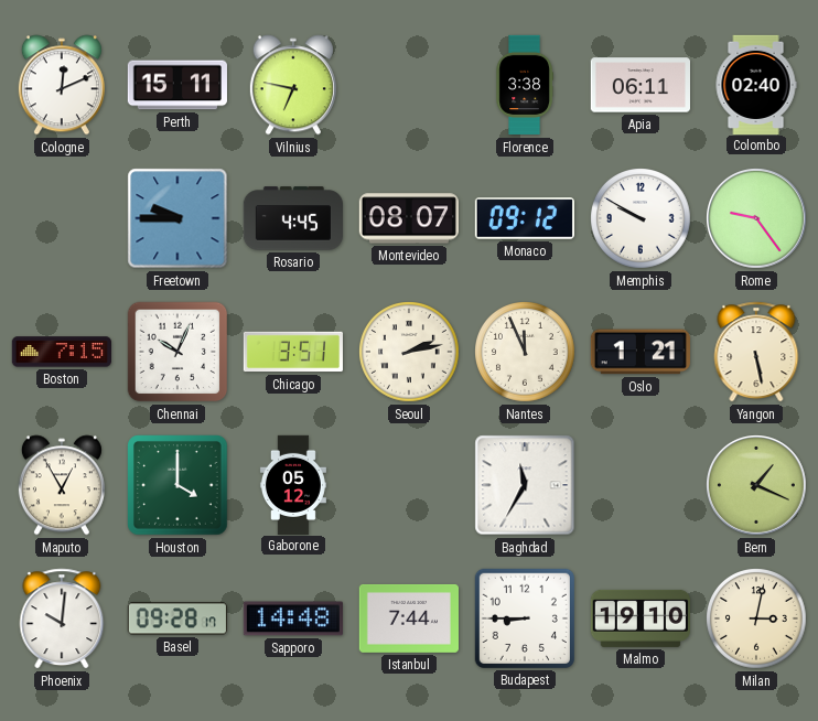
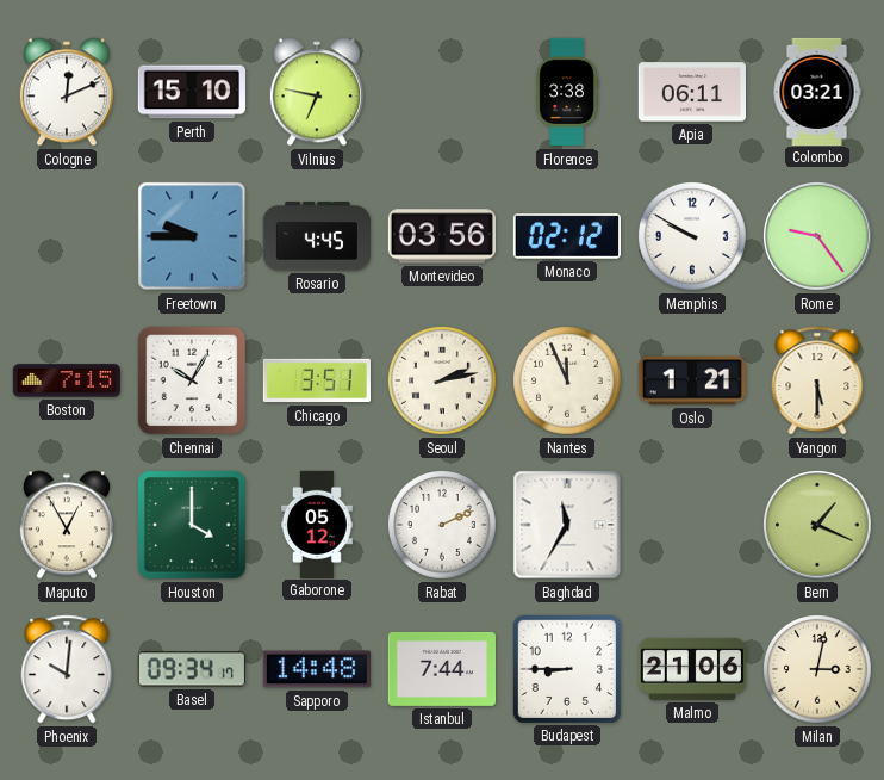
Perth: 15:11 -> 15:10 (192, 92)
Colombo: 02:40 -> 03:21 (817, 91)
Montevideo: 08:07 -> 03:56 (441, 236)
Monaco: 09:12 -> 02:12 (567, 236)
Chennai: 10:04 -> 10:05 (192, 380)
Yangon: 5:28 -> 5:30 (817, 380)
Rabat: none -> 2:11 (443, 526)
Basel: 09:28 -> 09:34 (191, 669)
Malmo: 19:10 -> 21:06 (691, 669)
